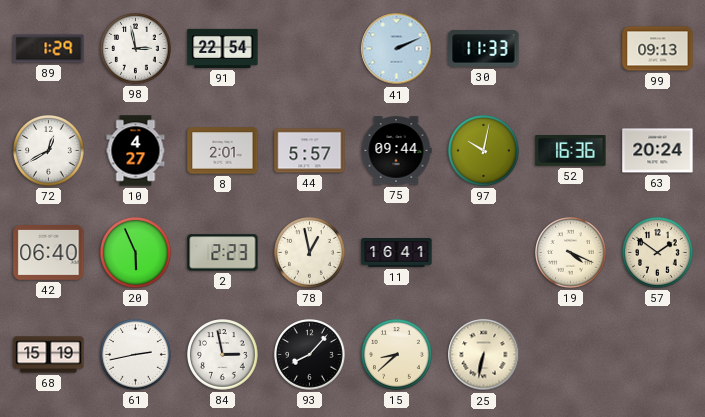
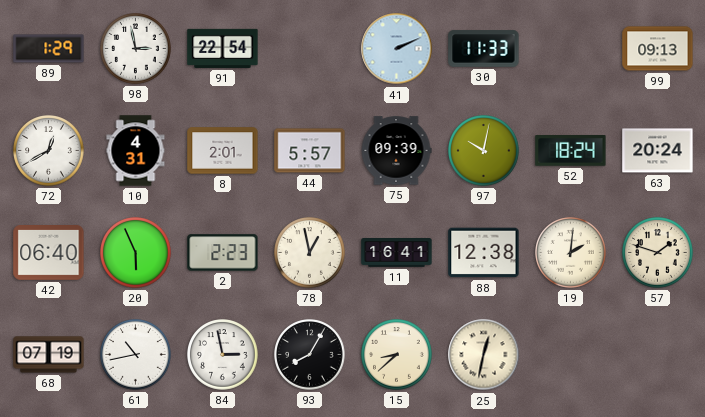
10: 4:27 -> 4:31 (136, 151)
75: 09:44 -> 09:39 (396, 151)
52: 16:36 -> 18:24 (571, 151)
88: none -> 12:38 (484, 253)
19: 4:19 -> 2:01 (571, 253)
57: 1:51 -> 1:48 (658, 253)
68: 15:19 -> 07:19 (49, 355)
61: 2:43 -> 10:43 (136, 355)
93: 8:07 -> 8:05 (310, 355)
25: 6:32 -> 12:32 (484, 355)
